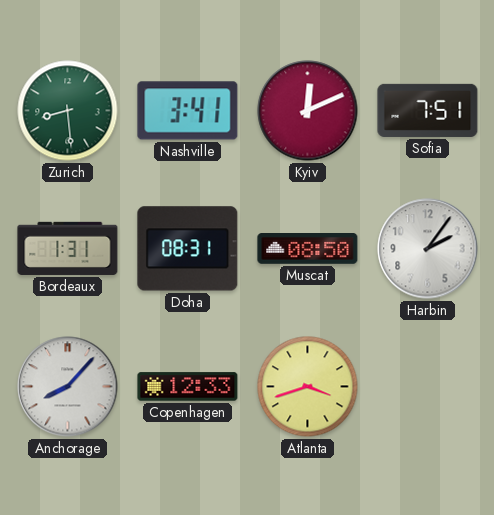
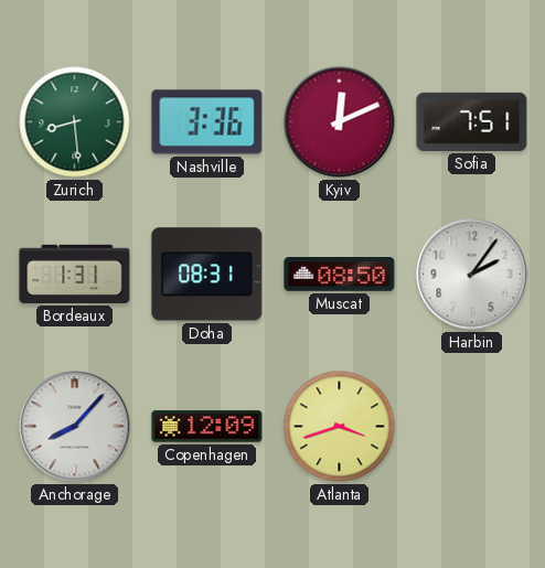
Nashville: 3:41 -> 3:36 (207, 122)
Copenhagen: 12:33 -> 12:09 (207, 427)
